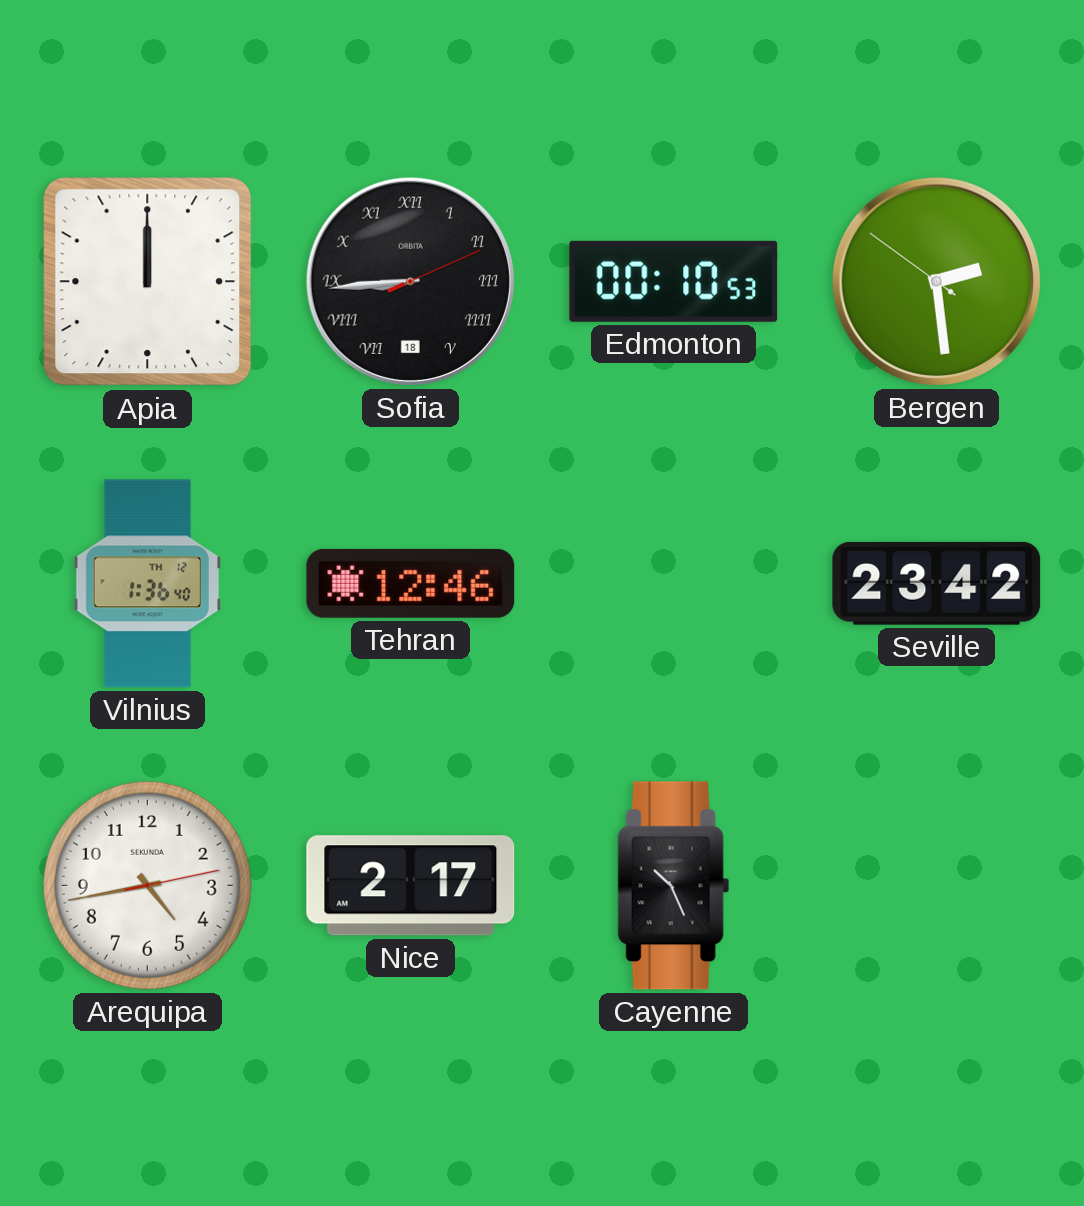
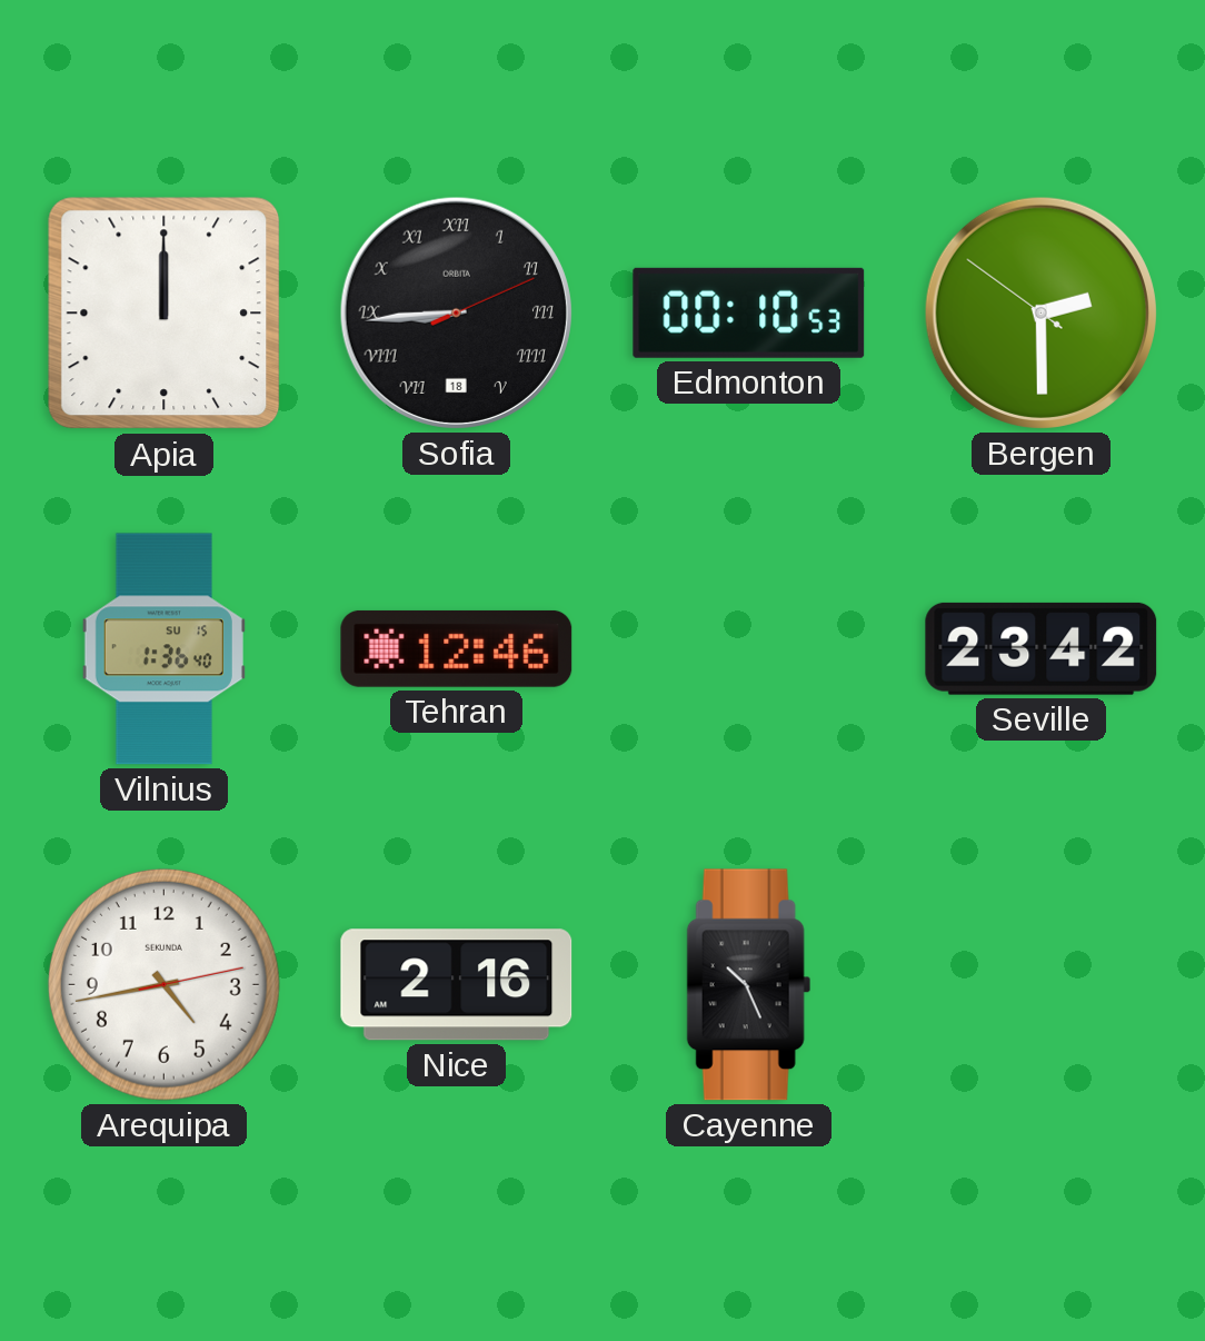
Bergen: 2:28 -> 2:29 (1040, 312)
Vilnius date: TH 12 -> SU 15 (163, 649)
Nice: 2:17 -> 2:16 (457, 985)
